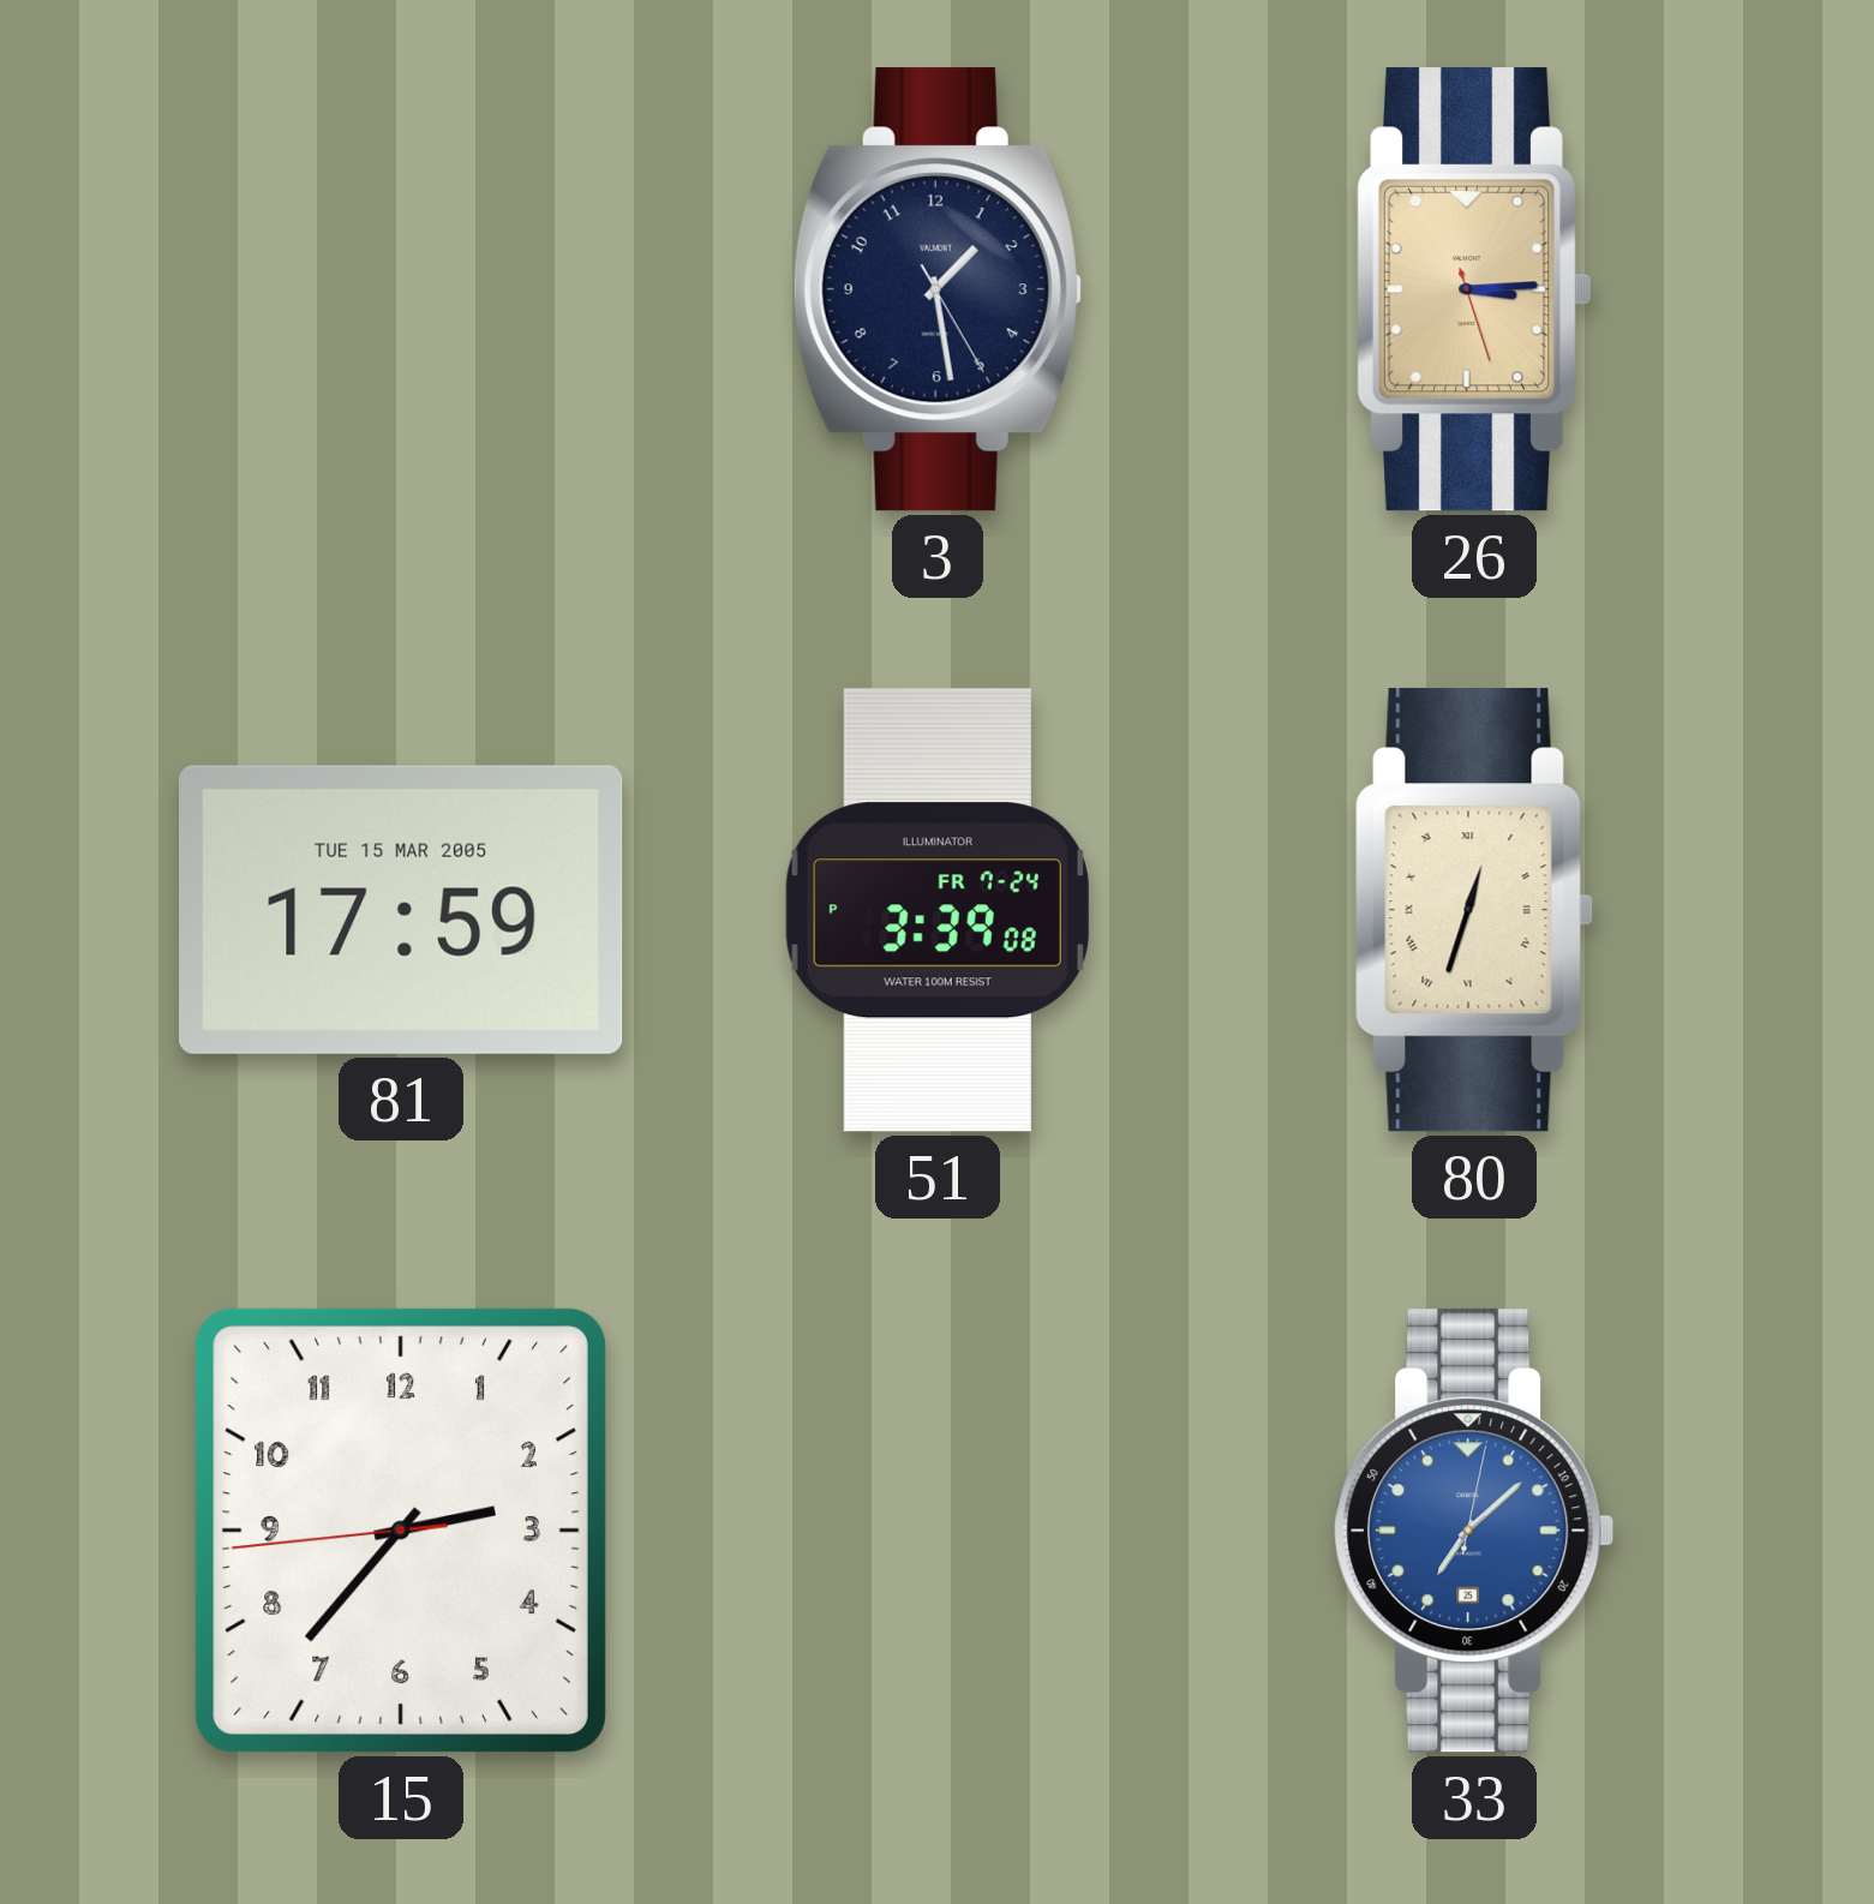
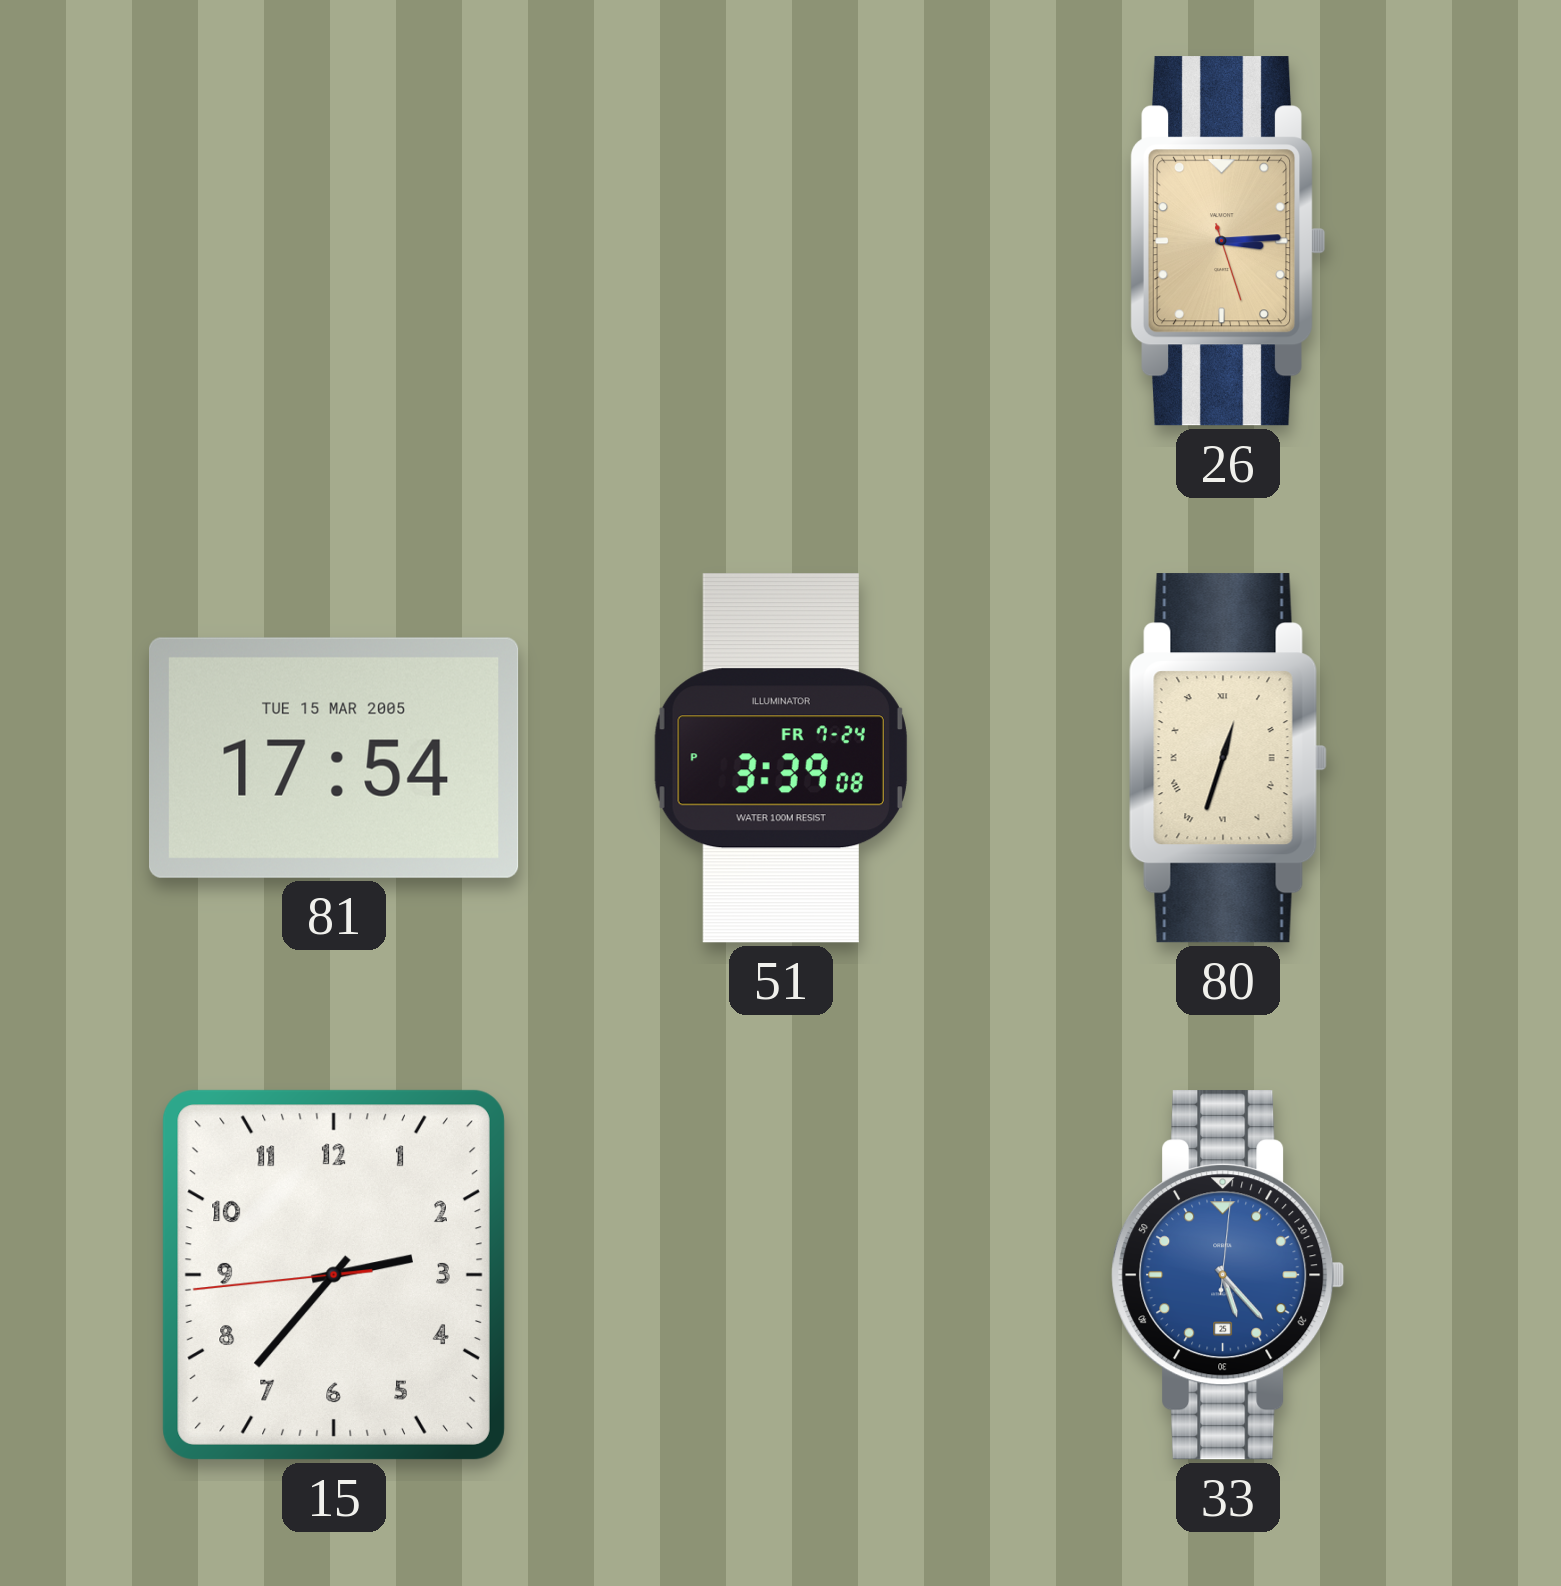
3: 1:28 -> none (938, 289)
81: 17:59 -> 17:54 (335, 758)
33: 7:08 -> 5:23 (1228, 1275)
